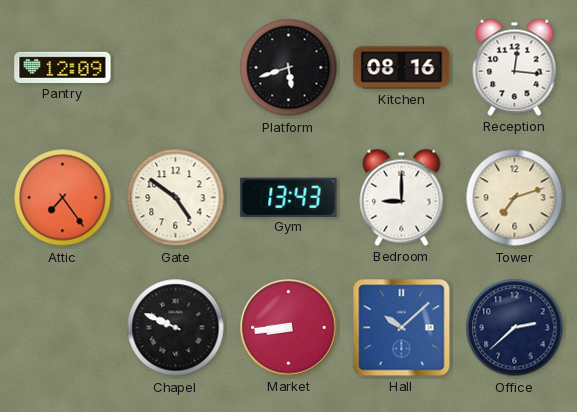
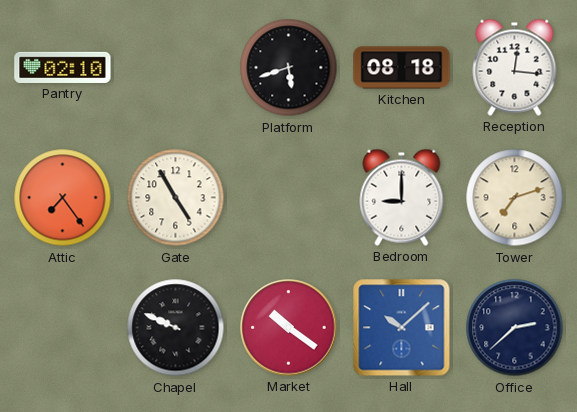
Pantry: 12:09 -> 02:10 (63, 67)
Kitchen: 08:16 -> 08:18 (402, 68)
Gate: 4:51 -> 4:55 (176, 198)
Gym: 13:43 -> none (289, 197)
Market: 8:44 -> 10:21 (289, 328)
